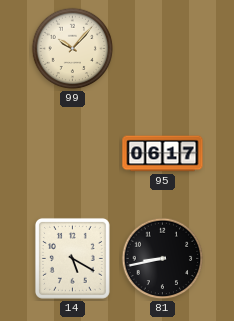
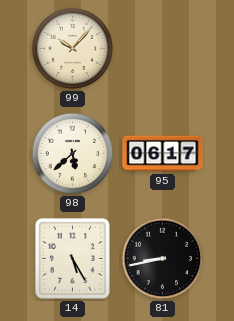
98: none -> 5:38 (73, 154)
14: 5:20 -> 5:25 (72, 258)
